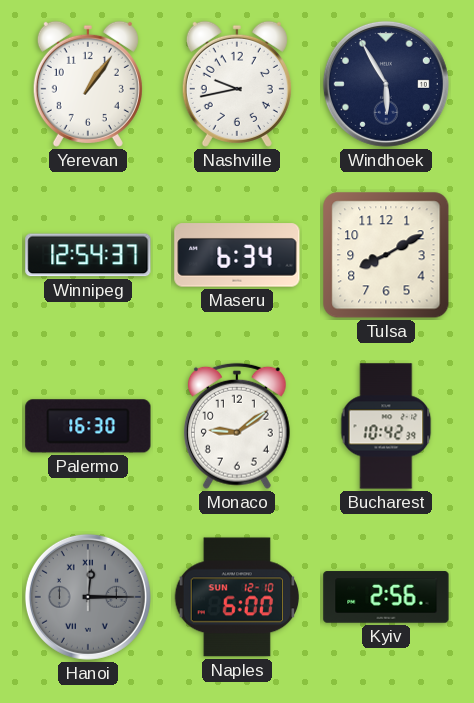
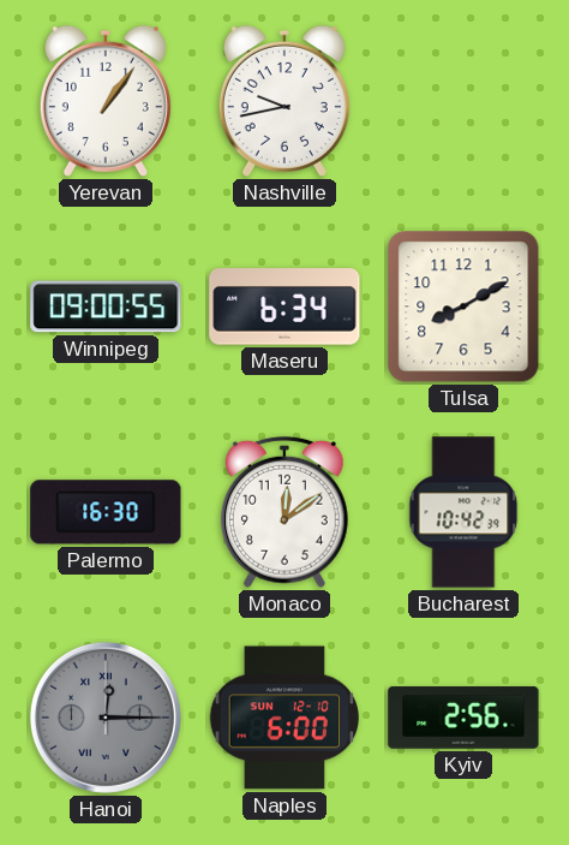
Windhoek: 5:55 -> none (386, 84)
Winnipeg: 12:54 -> 09:00 (106, 307)
Monaco: 9:09 -> 12:09 (284, 512)
